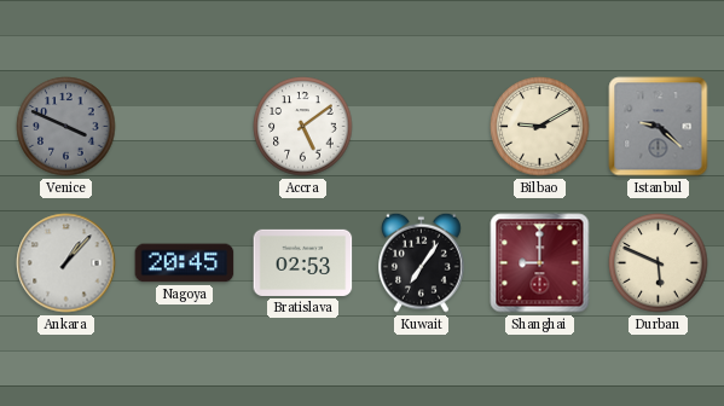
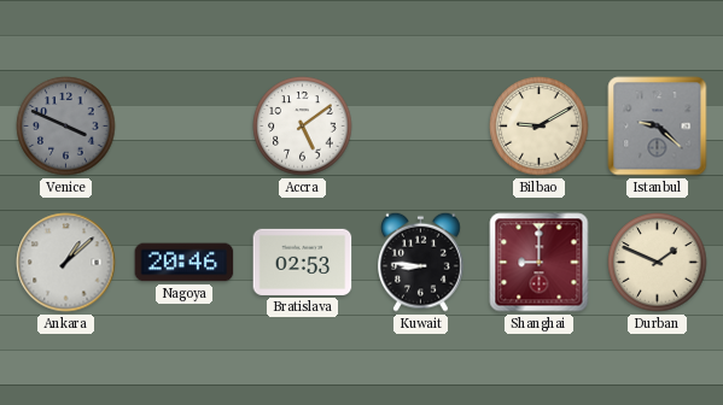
Ankara: 1:07 -> 1:08 (66, 263)
Nagoya: 20:45 -> 20:46 (185, 263)
Kuwait: 7:06 -> 8:46 (421, 262)
Durban: 5:49 -> 1:49 (658, 263)
